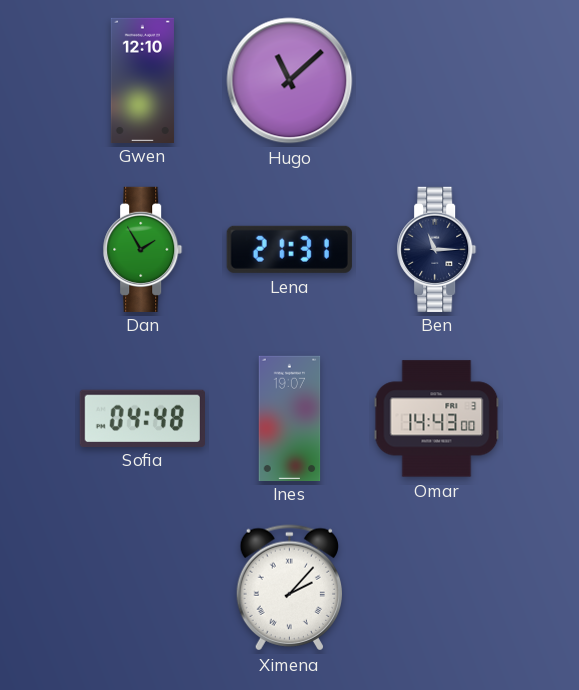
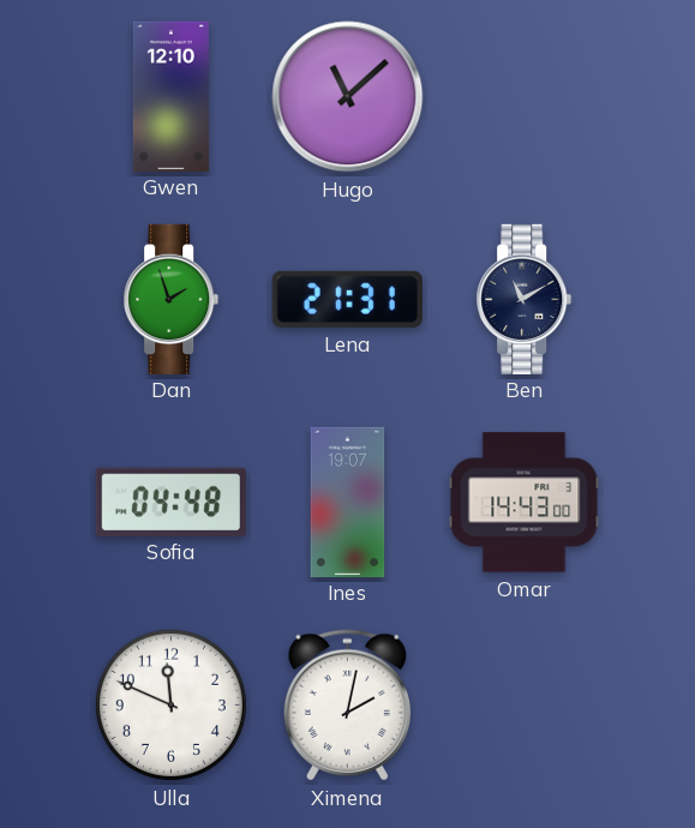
Dan: 1:55 -> 1:57 (172, 299)
Ben: 11:15 -> 11:10 (525, 299)
Ulla: none -> 11:49 (170, 704)
Ximena: 2:07 -> 2:02 (347, 706)
